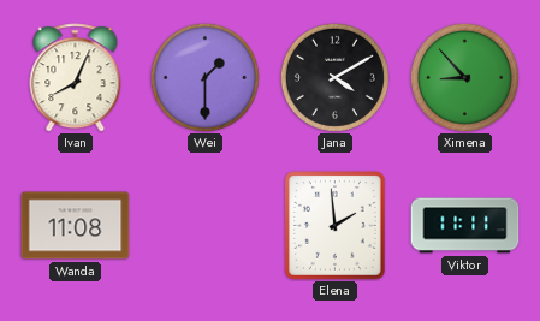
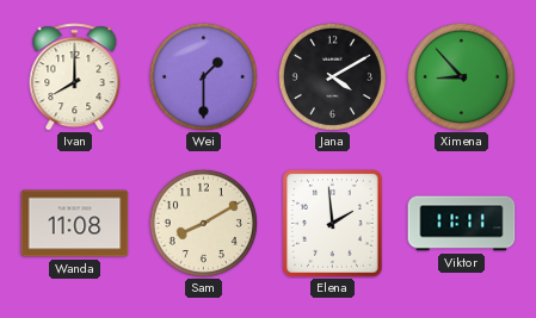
Ivan: 8:04 -> 8:00 (75, 77)
Sam: none -> 8:10 (203, 223)
